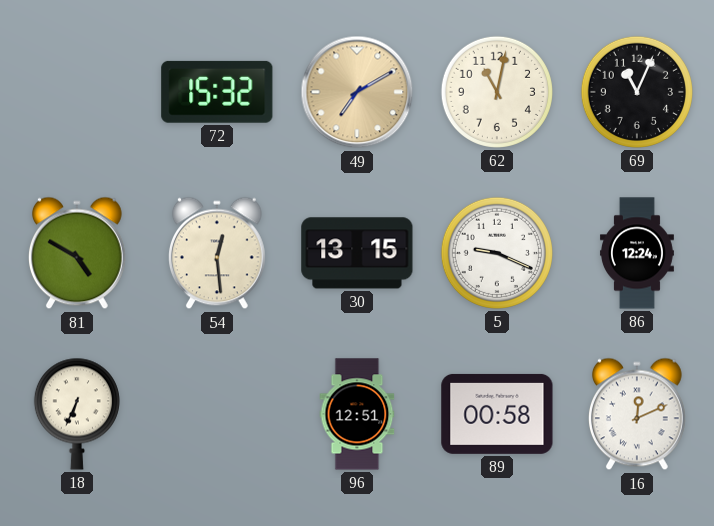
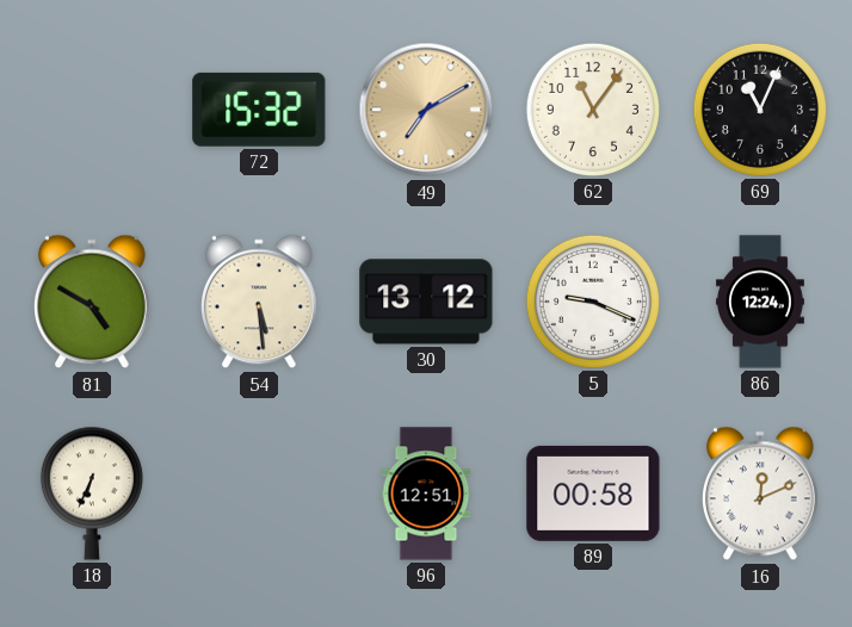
62: 11:02 -> 11:06 (593, 110)
54: 12:29 -> 5:29 (259, 302)
30: 13:15 -> 13:12 (426, 302)
